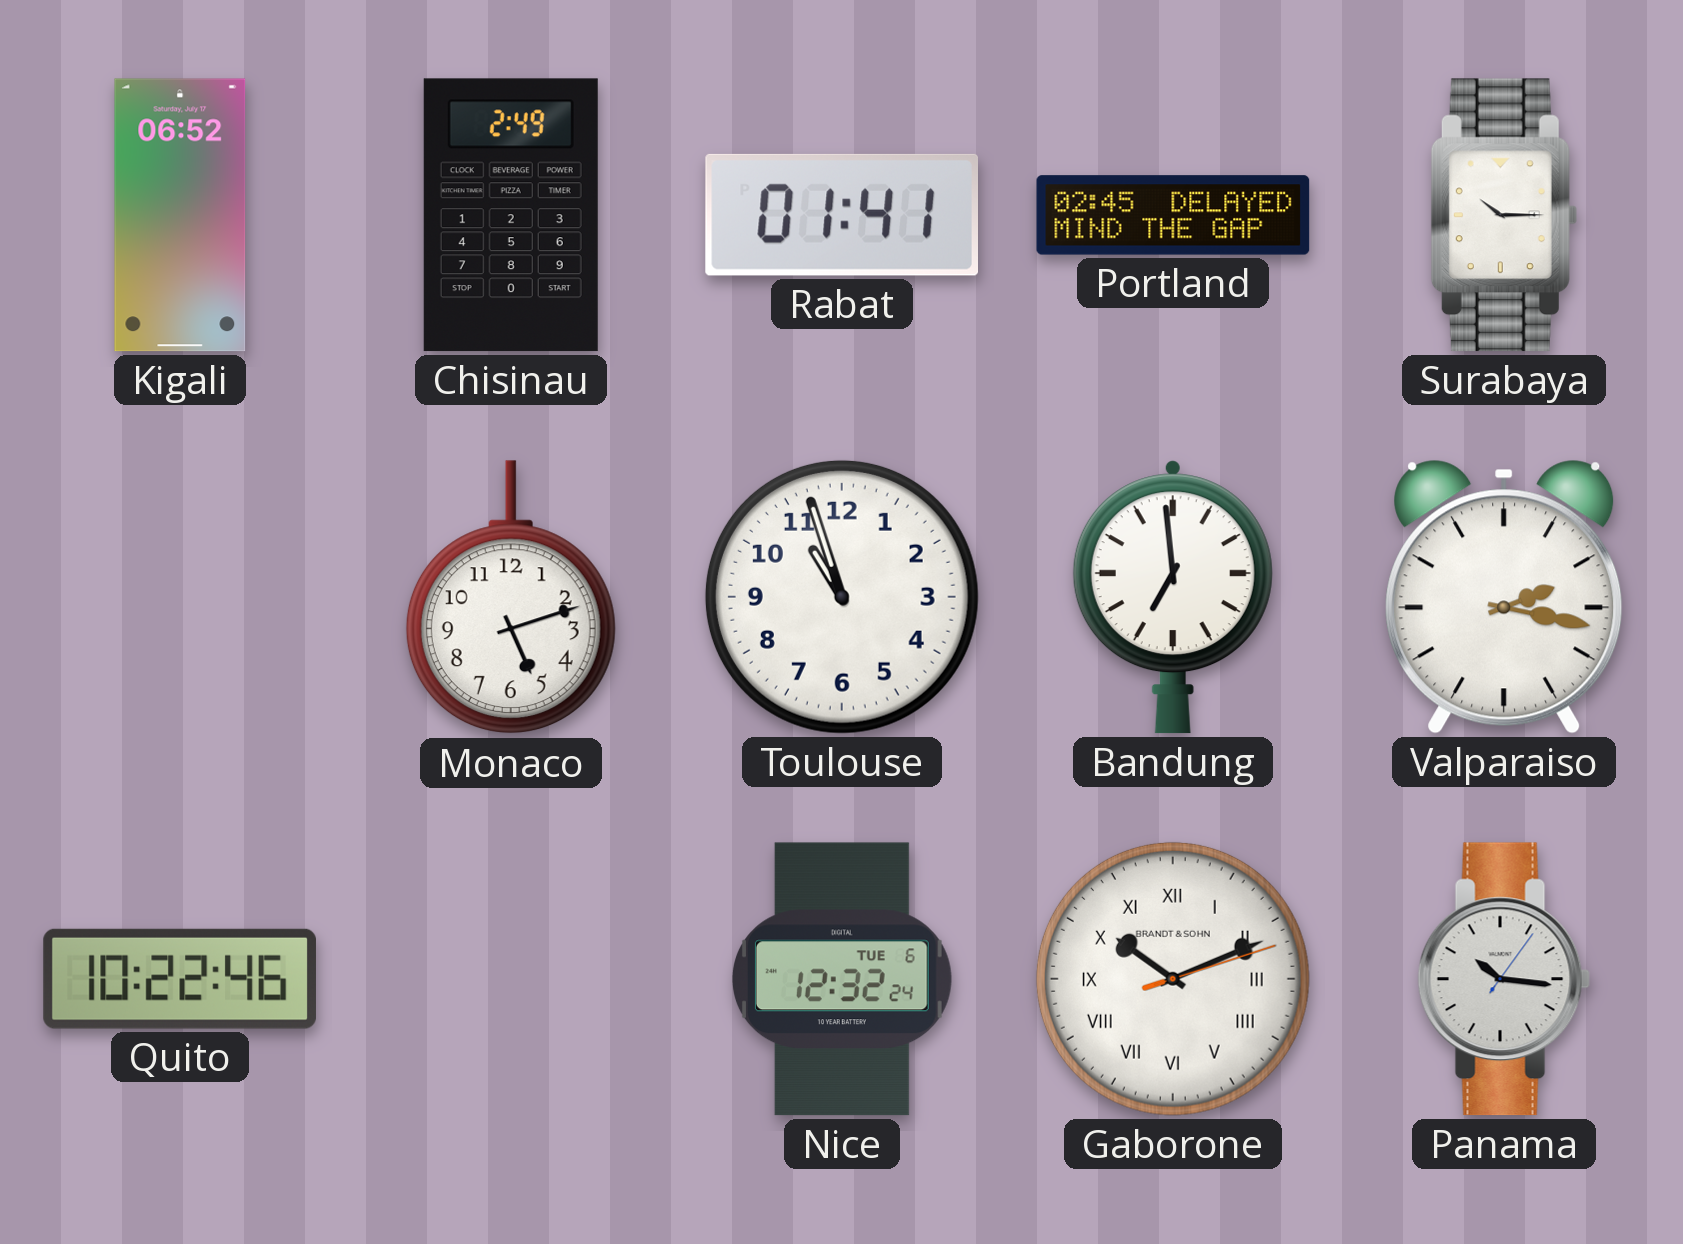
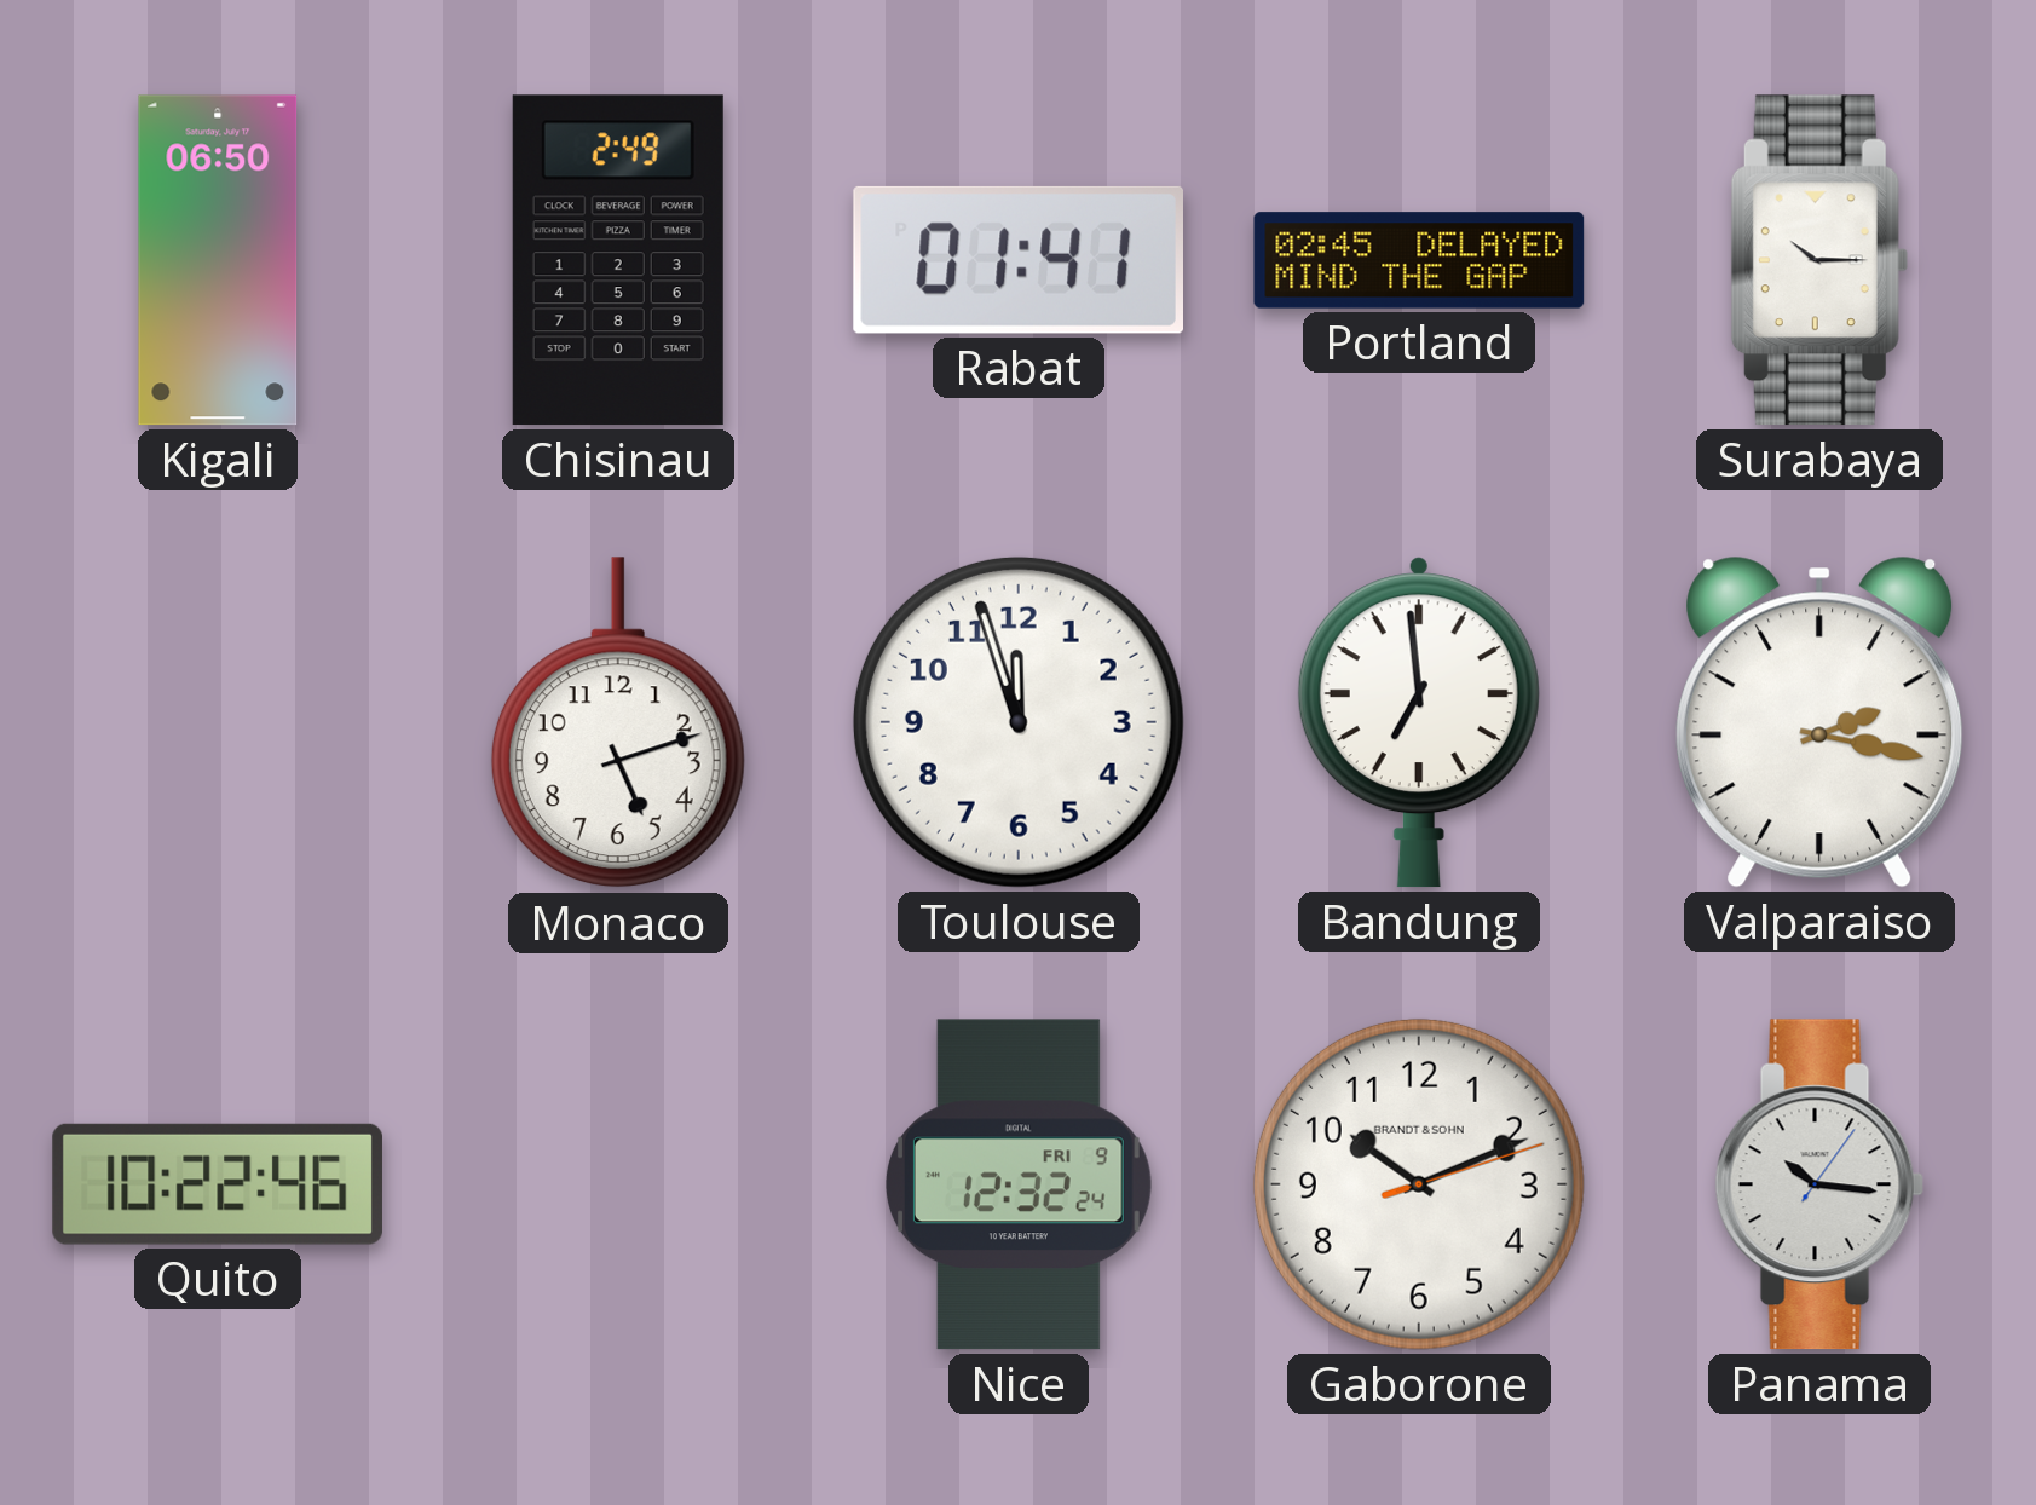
Kigali: 06:52 -> 06:50 (218, 260)
Toulouse: 10:57 -> 11:57 (1019, 722)
Nice date: TUE 6 -> FRI 9 (1019, 1184)
Gaborone numerals: Roman -> Arabic (1419, 1184)
